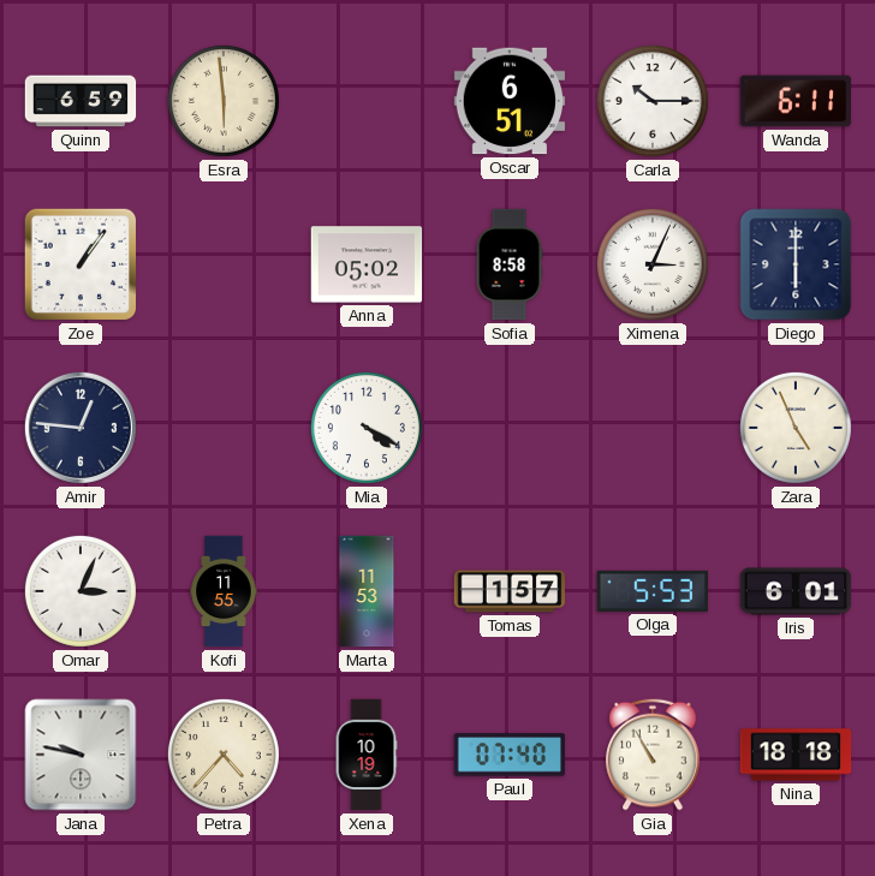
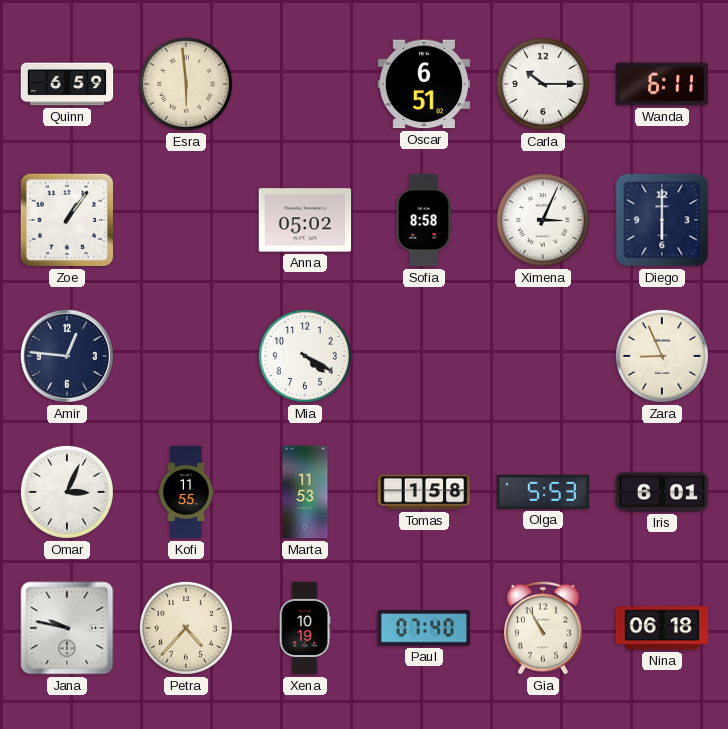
Zara: 4:56 -> 8:56 (662, 356)
Tomas: 1:57 -> 1:58 (424, 492)
Nina: 18:18 -> 06:18 (662, 628)
